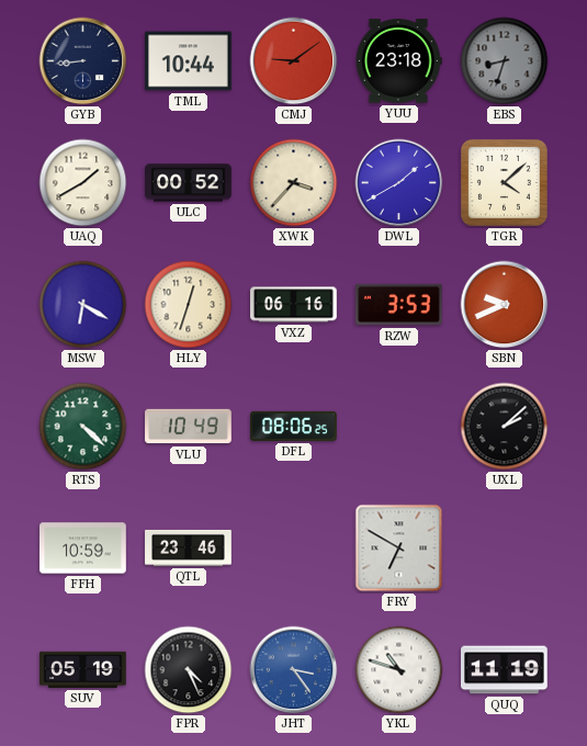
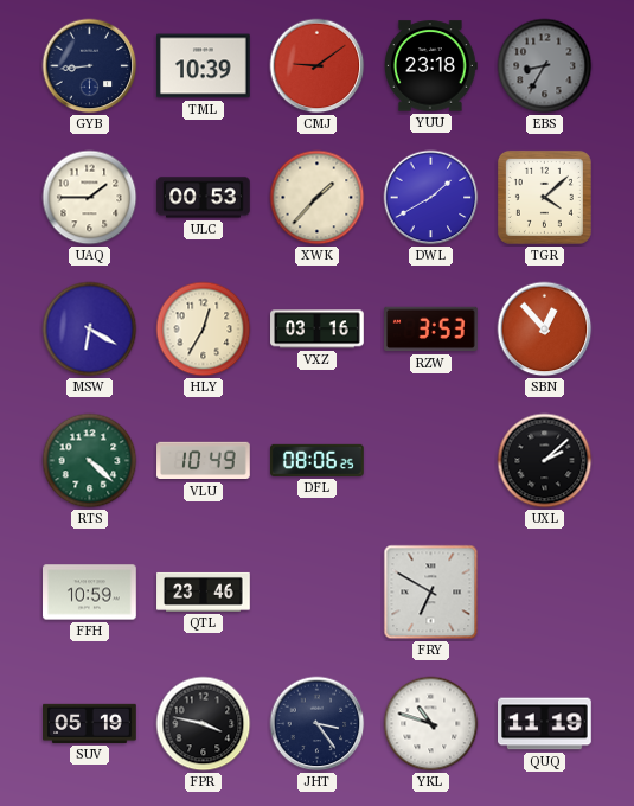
TML: 10:44 -> 10:39 (204, 66)
EBS: 8:33 -> 8:35 (545, 66)
UAQ: 1:40 -> 1:45 (90, 198)
ULC: 00:52 -> 00:53 (204, 198)
XWK: 3:37 -> 1:37 (318, 198)
HLY: 12:33 -> 12:35 (204, 330)
VXZ: 06:16 -> 03:16 (318, 330)
SBN: 9:41 -> 12:53 (545, 330)
FPR: 4:26 -> 3:47 (204, 724)
JHT dial: blue -> navy (318, 724)
